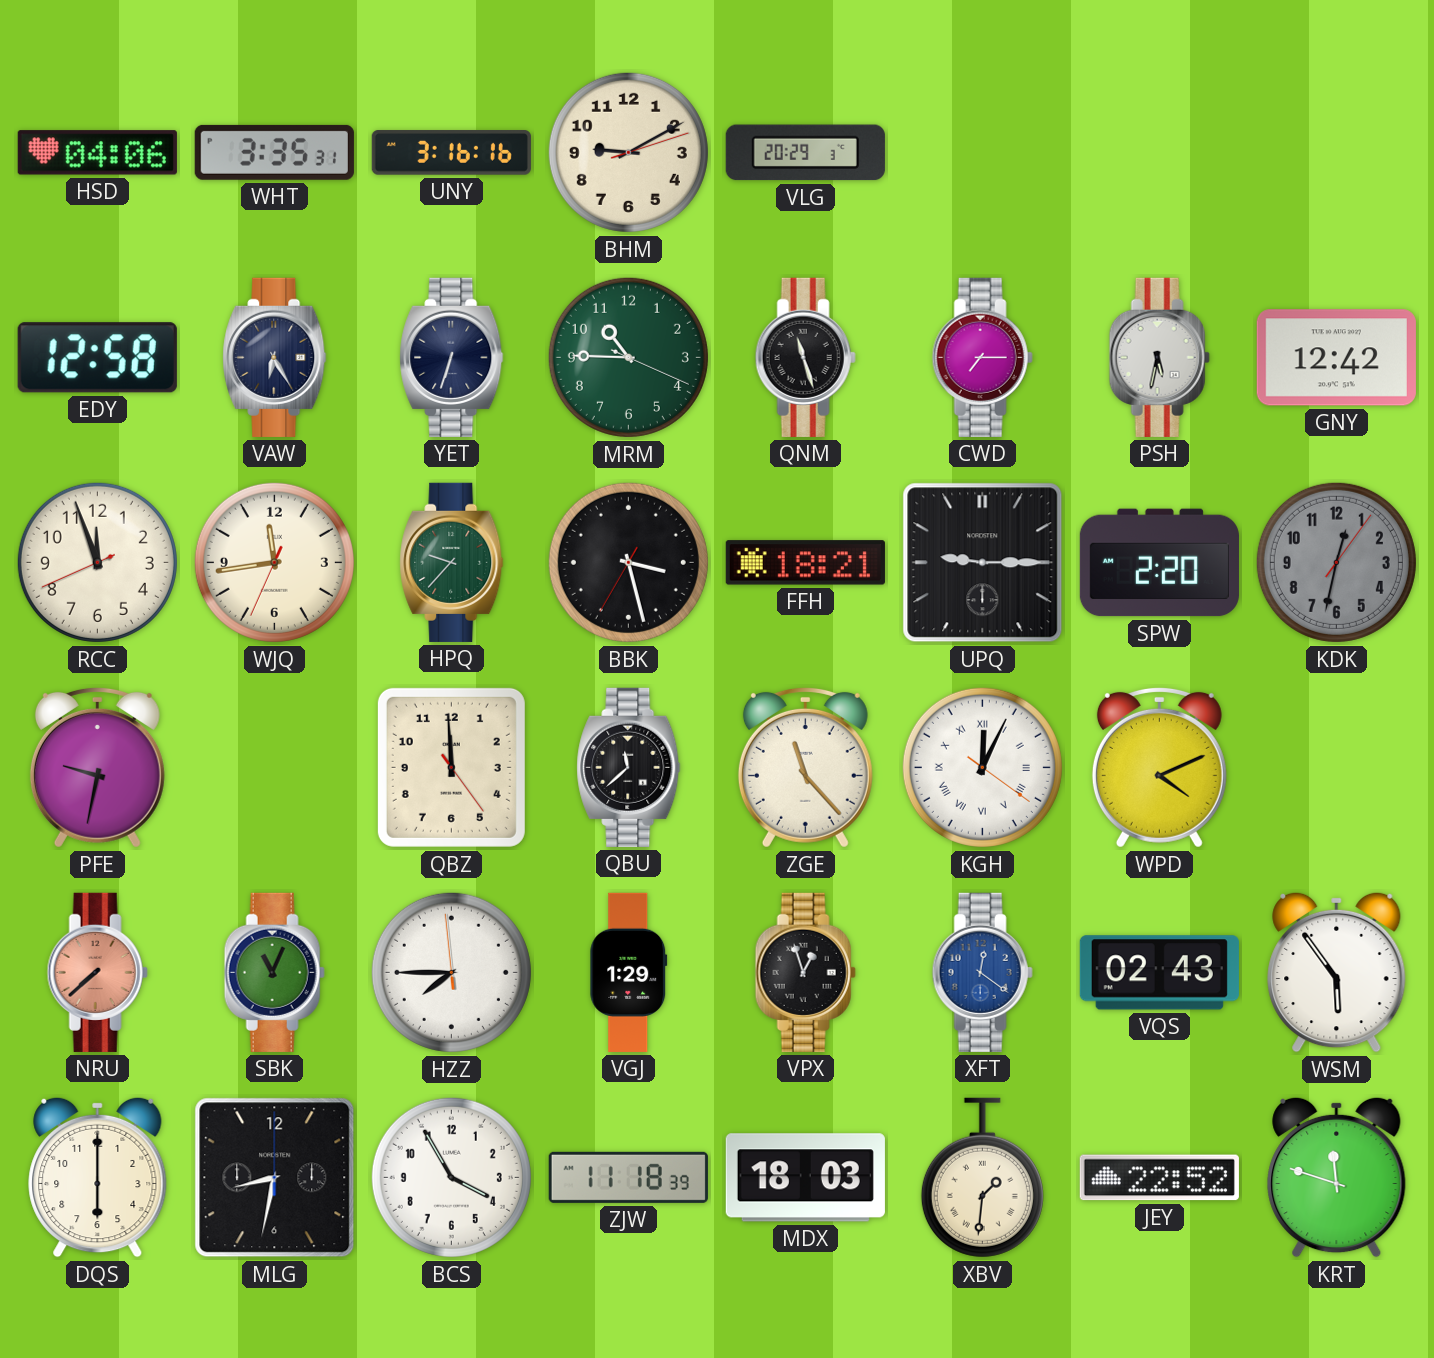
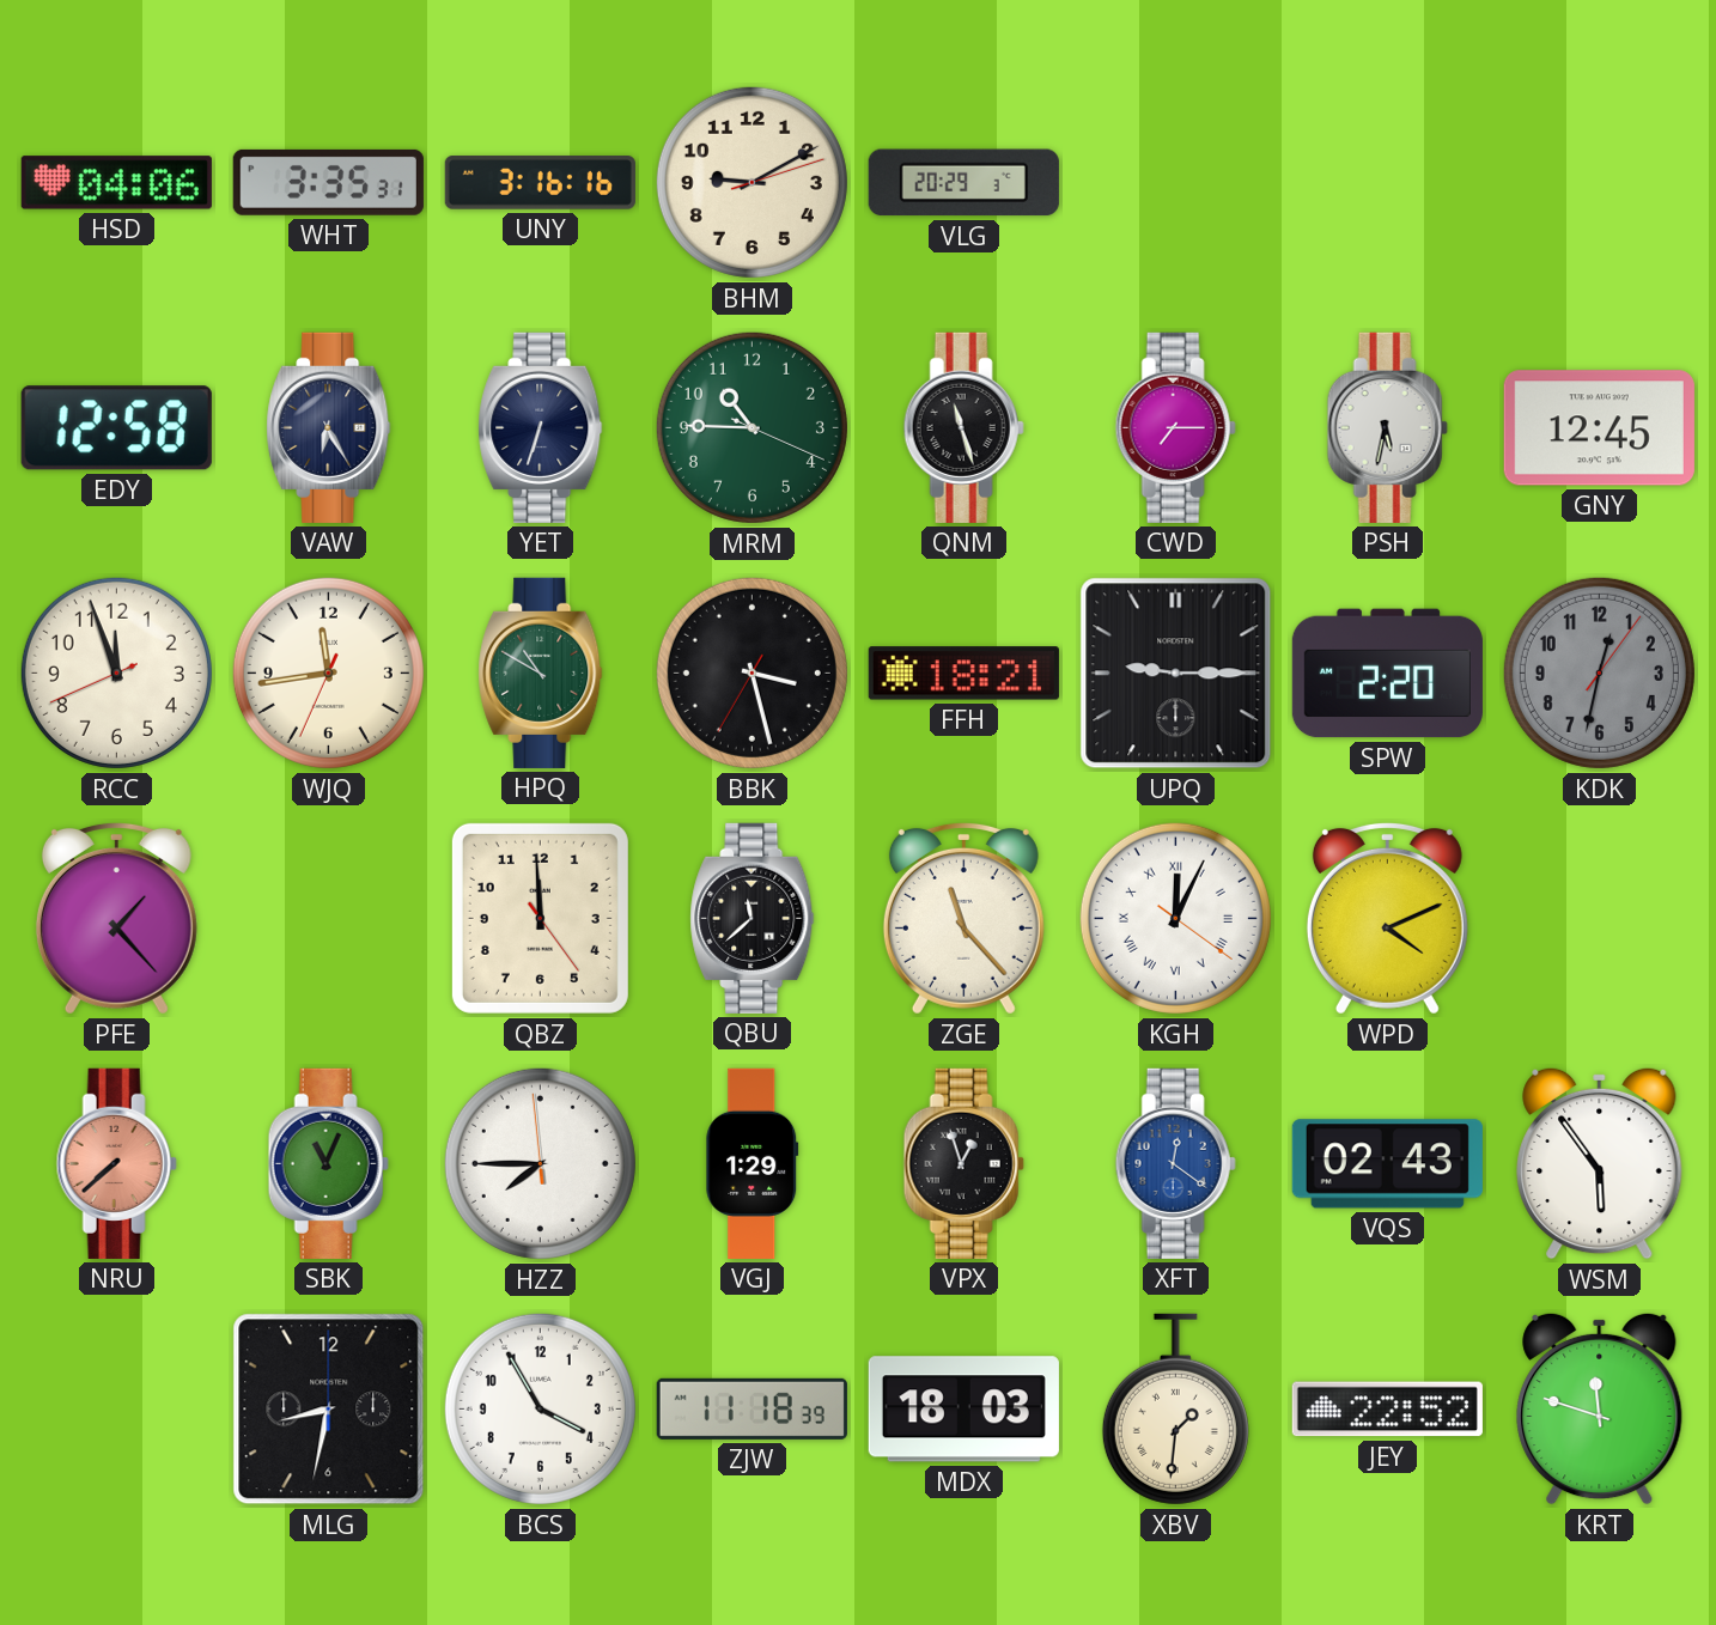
GNY: 12:42 -> 12:45 (1599, 428)
HPQ: 9:37 -> 10:50 (541, 672)
PFE: 9:32 -> 1:23 (116, 918)
DQS: 6:00 -> none (98, 1177)
